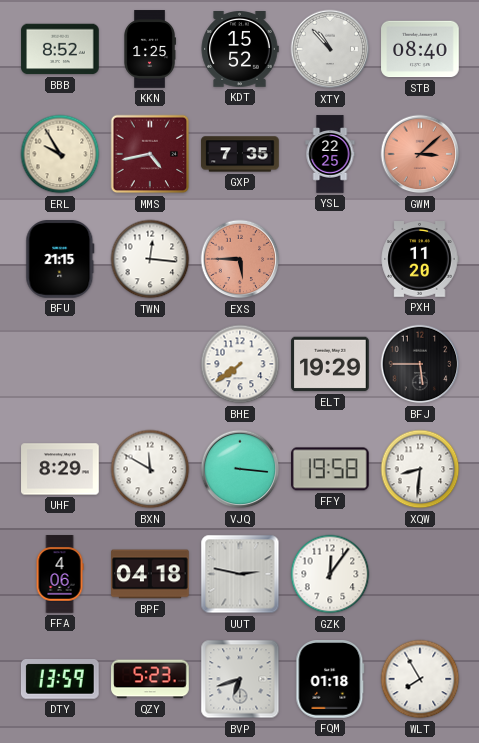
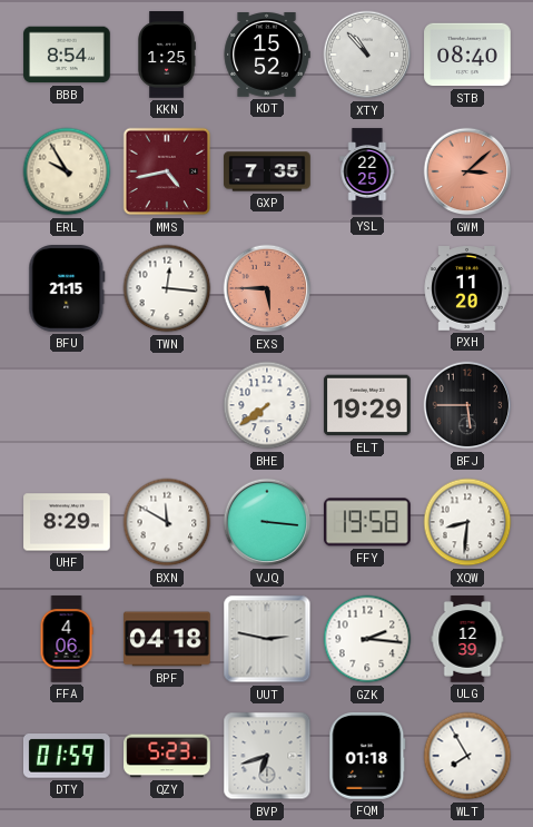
BBB: 8:52 -> 8:54 (67, 55)
GZK: 12:06 -> 2:16 (367, 639)
ULG: none -> 12:39 (467, 639)
DTY: 13:59 -> 01:59 (67, 757)
